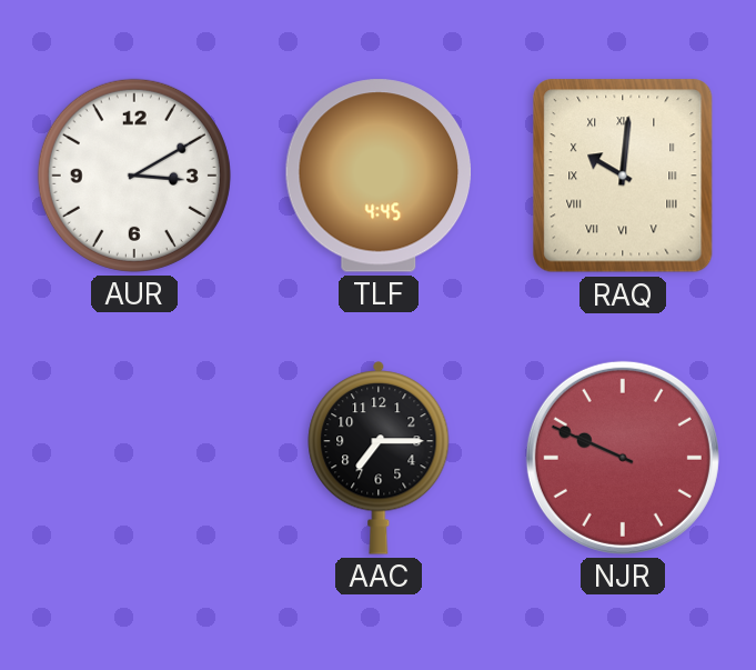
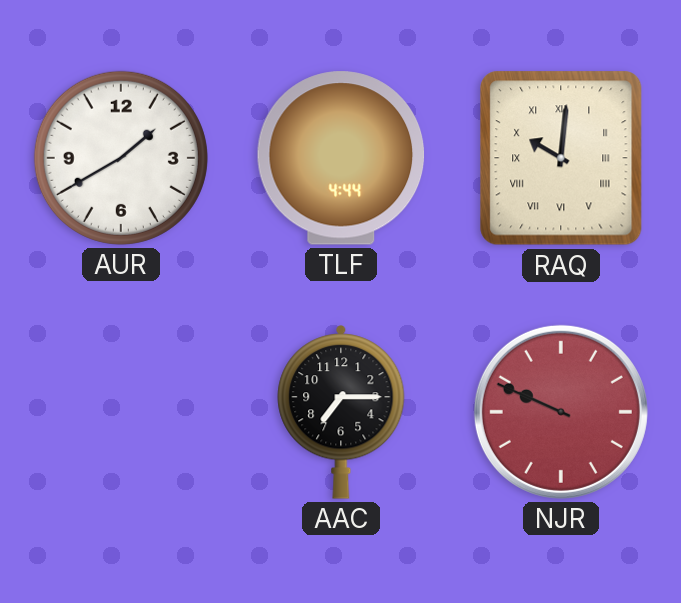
AUR: 3:10 -> 1:40 (121, 158)
TLF: 4:45 -> 4:44 (341, 158)
